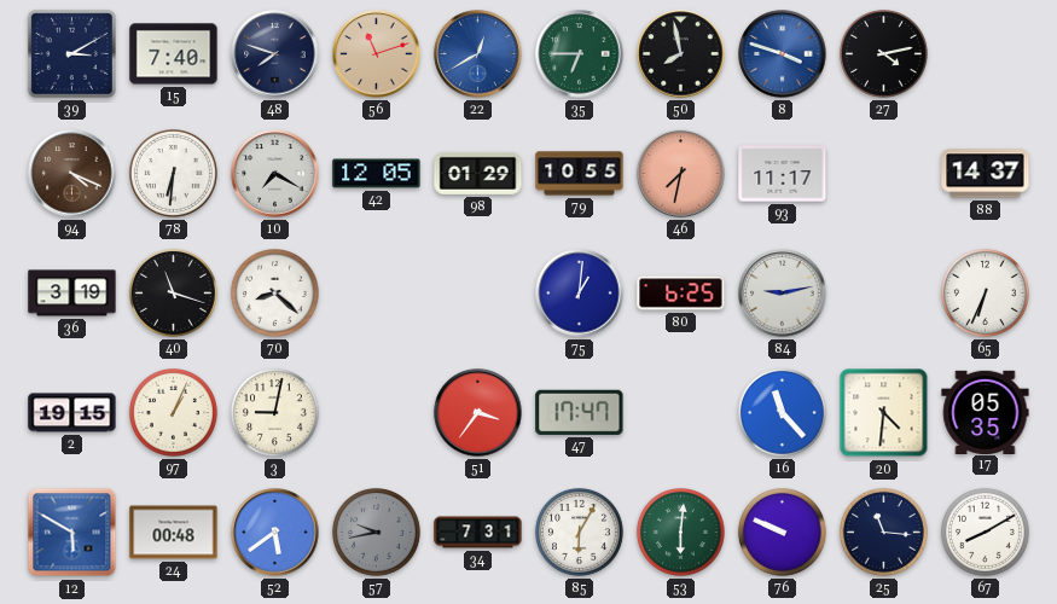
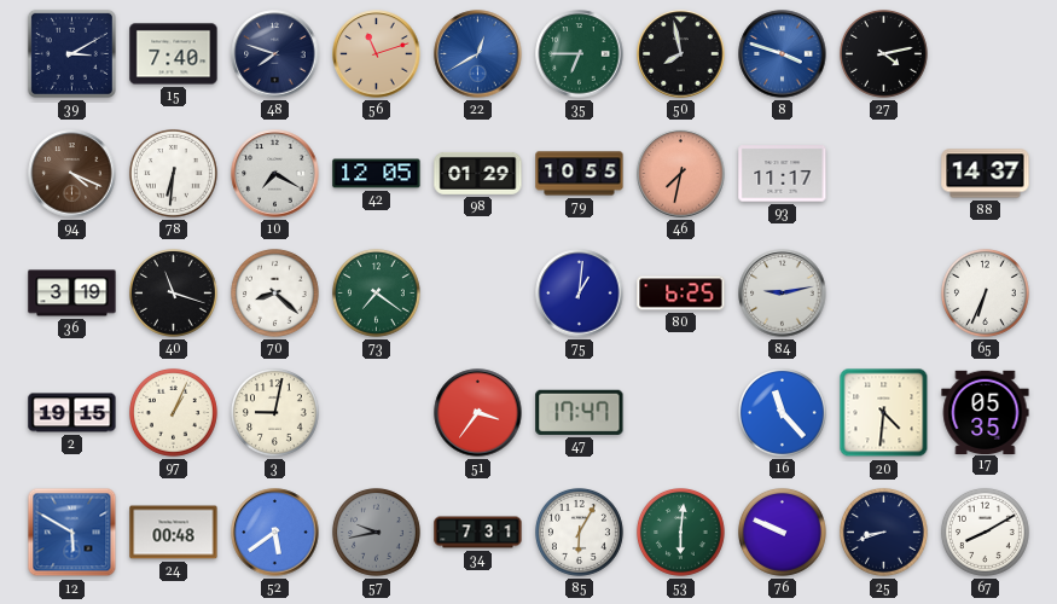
73: none -> 7:21 (376, 292)
25: 11:16 -> 8:42 (883, 532)
